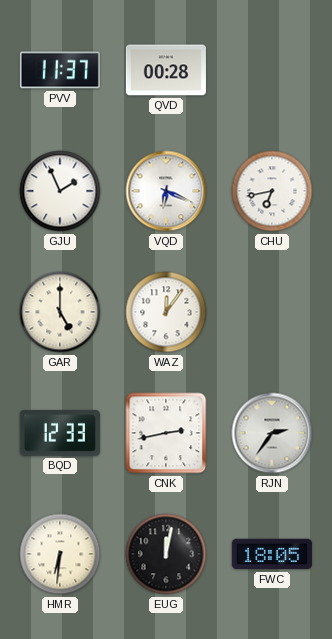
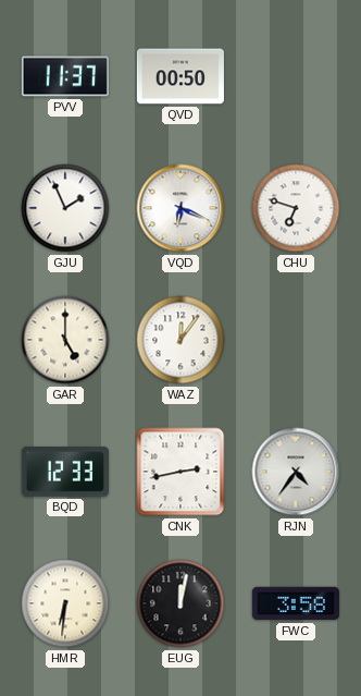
QVD: 00:28 -> 00:50 (180, 76)
CHU: 6:43 -> 6:48 (296, 208)
RJN: 2:36 -> 4:36 (296, 472)
FWC: 18:05 -> 3:58 (296, 603)
